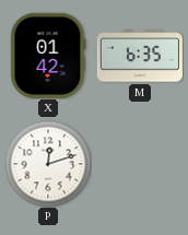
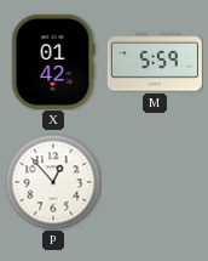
M: 6:35 -> 5:59 (155, 62)
P: 12:12 -> 12:53 (53, 182)
